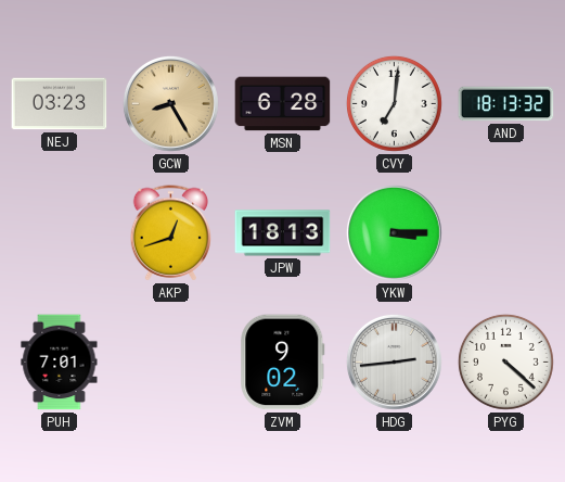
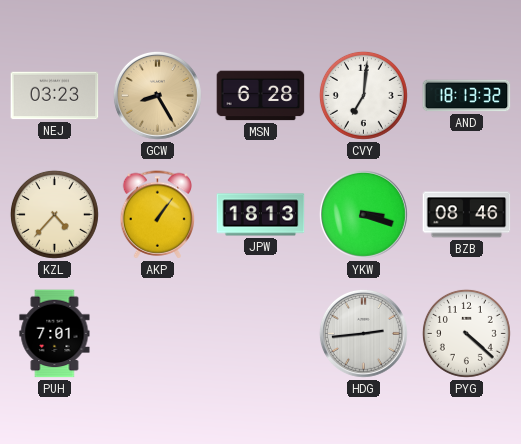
KZL: none -> 4:37 (54, 214)
AKP: 12:42 -> 1:06 (158, 215)
YKW: 3:15 -> 3:18 (363, 214)
BZB: none -> 08:46 (467, 215)
ZVM: 9:02 -> none (283, 363)
